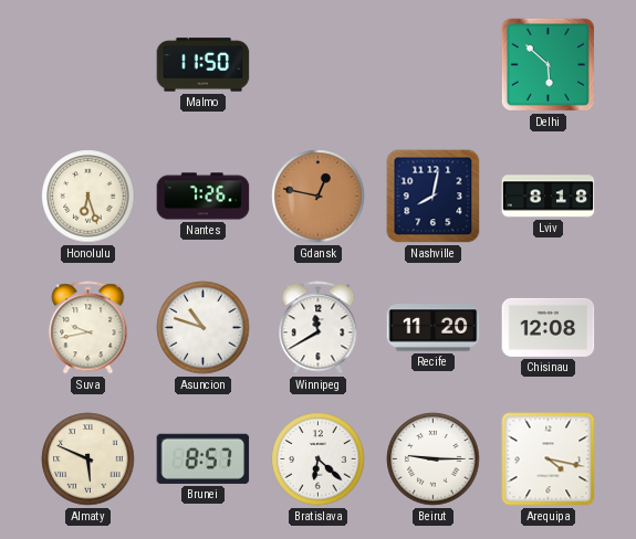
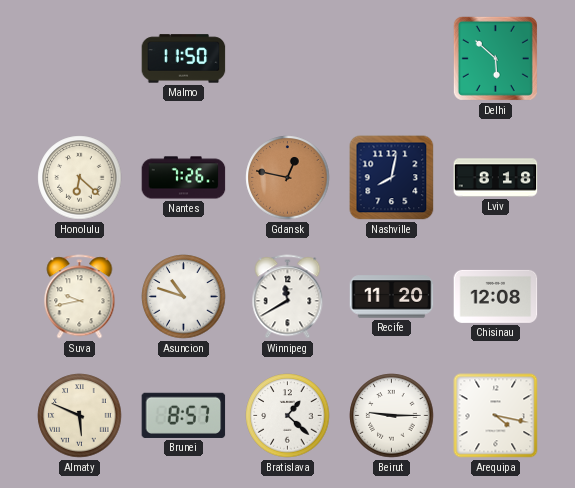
Honolulu: 6:27 -> 6:22 (80, 178)
Bratislava: 6:22 -> 1:22 (288, 416)
